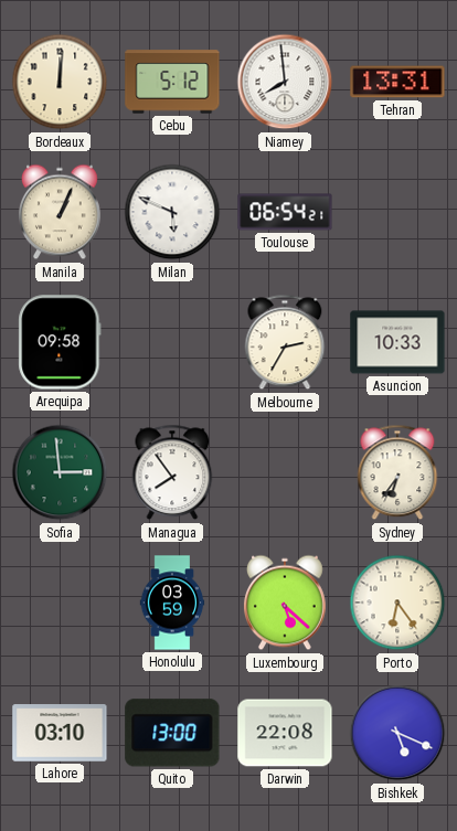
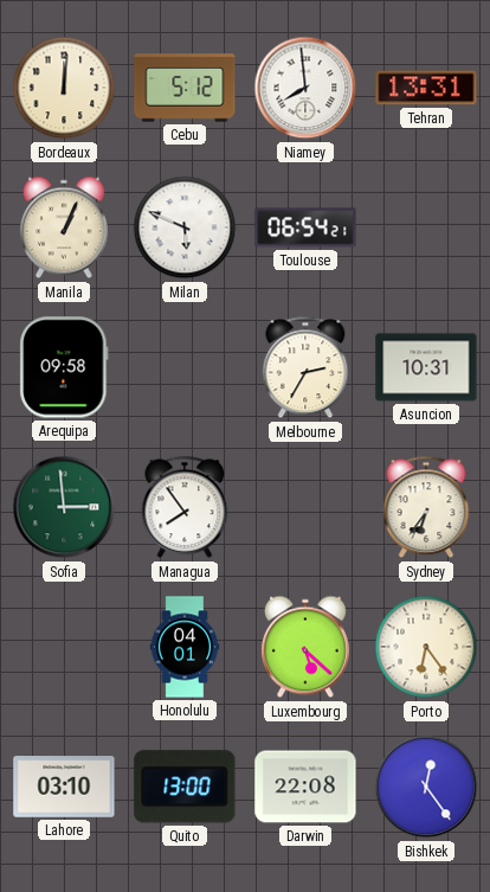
Asuncion: 10:33 -> 10:31 (426, 367)
Honolulu: 03:59 -> 04:01 (185, 647)
Bishkek: 5:19 -> 12:24 (426, 787)
